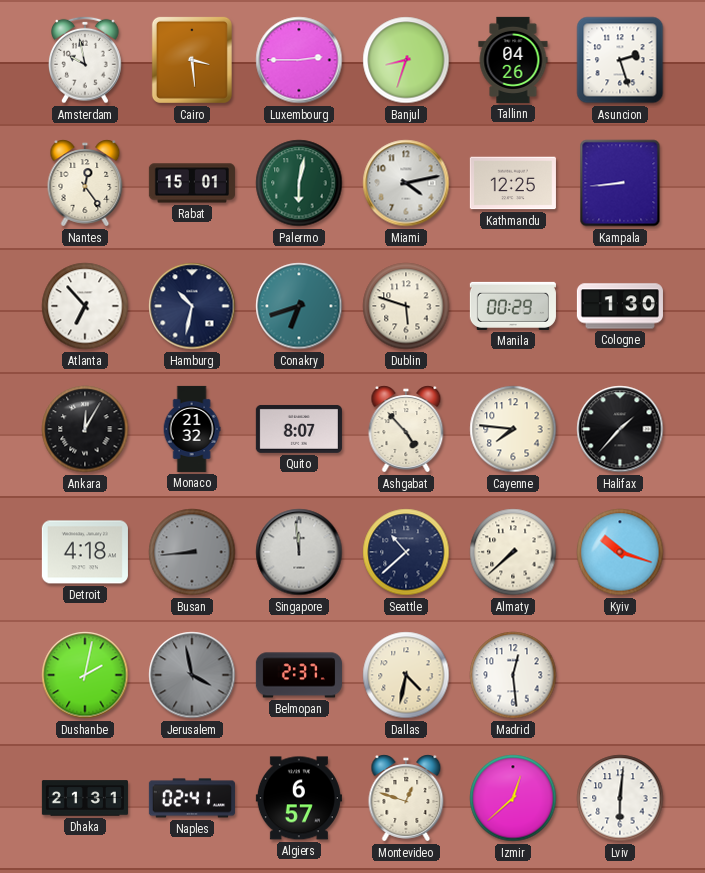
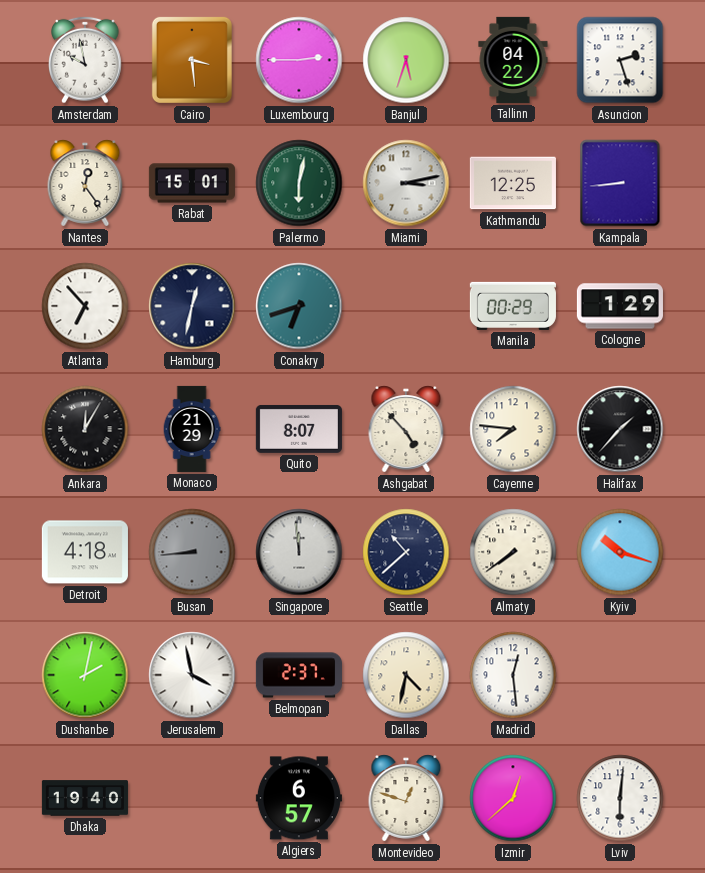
Banjul: 8:33 -> 5:33 (406, 60)
Tallinn: 04:26 -> 04:22 (513, 60)
Miami: 4:13 -> 3:13 (406, 183)
Hamburg: 10:32 -> 12:32 (192, 306)
Dublin: 5:48 -> none (406, 306)
Cologne: 1:30 -> 1:29 (620, 306)
Monaco: 21:32 -> 21:29 (192, 429)
Almaty: 7:38 -> 7:39 (513, 552)
Jerusalem dial: grey -> white (192, 675)
Dhaka: 21:31 -> 19:40 (85, 798)
Naples: 02:41 -> none (192, 798)
